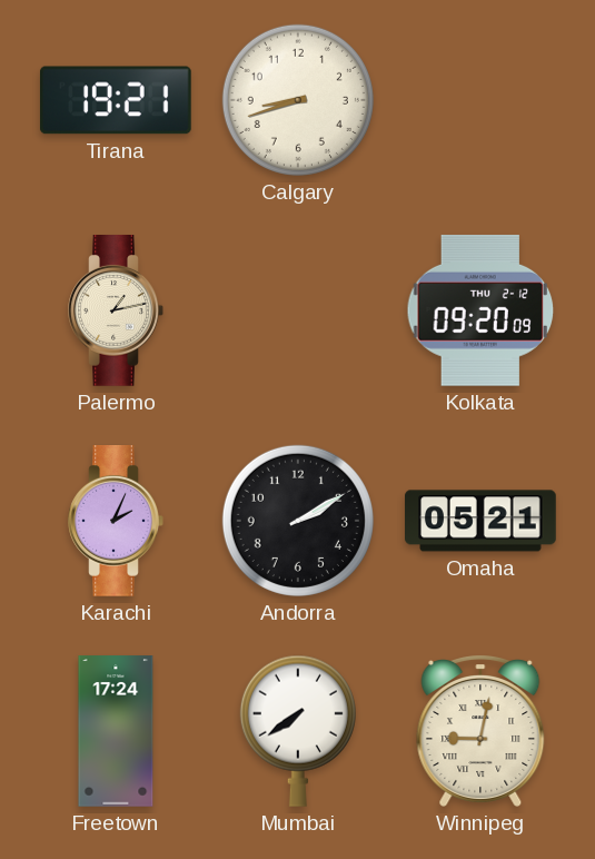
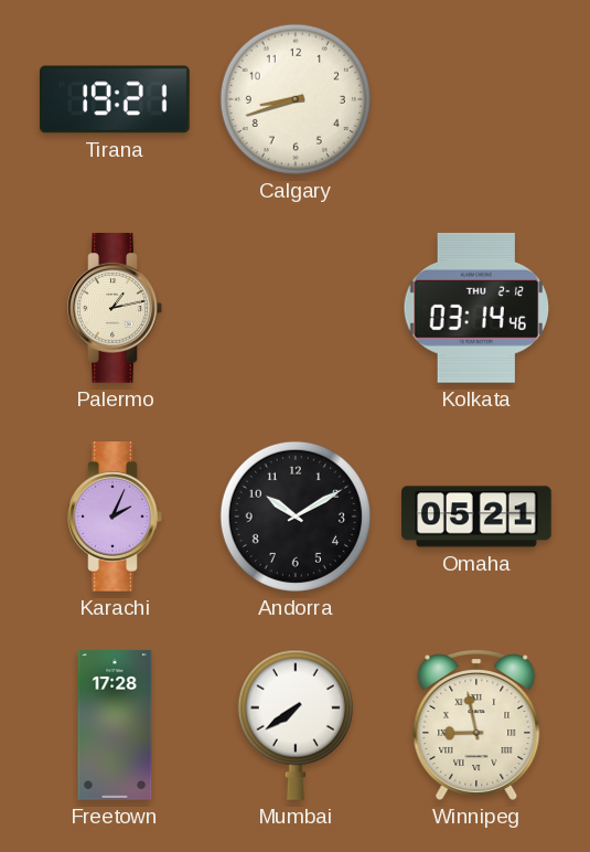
Kolkata: 09:20 -> 03:14 (476, 308)
Andorra: 2:10 -> 10:10 (296, 516)
Freetown: 17:24 -> 17:28 (115, 725)
Winnipeg: 9:02 -> 8:58 (476, 725)
